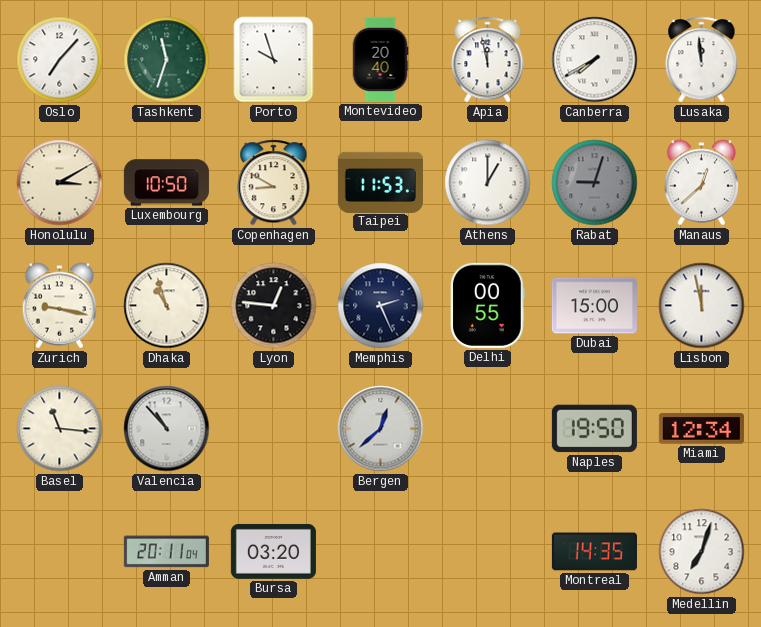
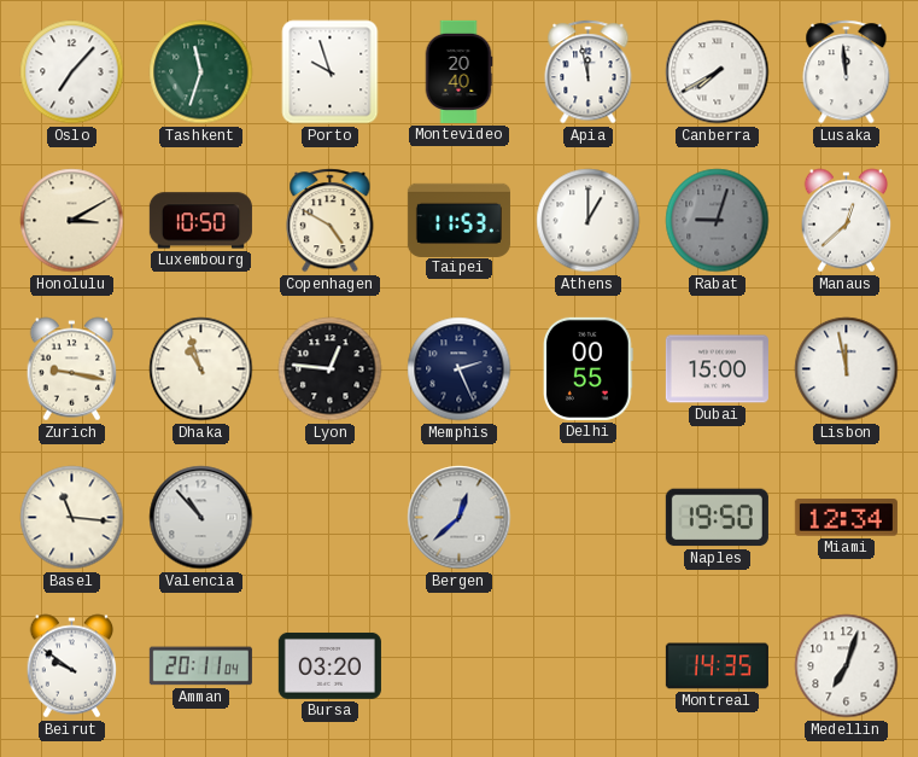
Copenhagen: 8:50 -> 4:50 (331, 221)
Beirut: none -> 9:51 (72, 666)
